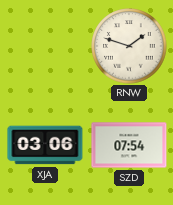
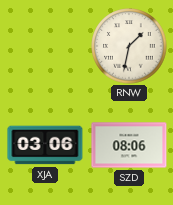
RNW: 1:48 -> 1:32 (129, 46)
SZD: 07:54 -> 08:06 (129, 145)
